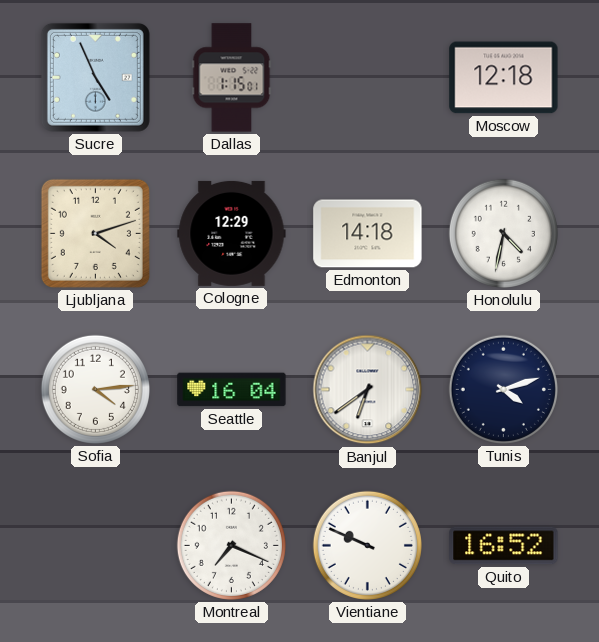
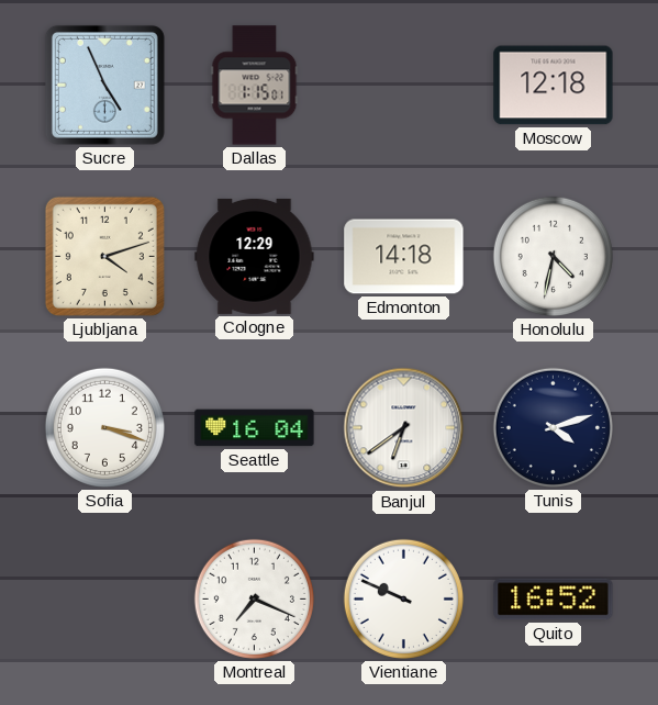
Sofia: 4:14 -> 3:18 (104, 427)
